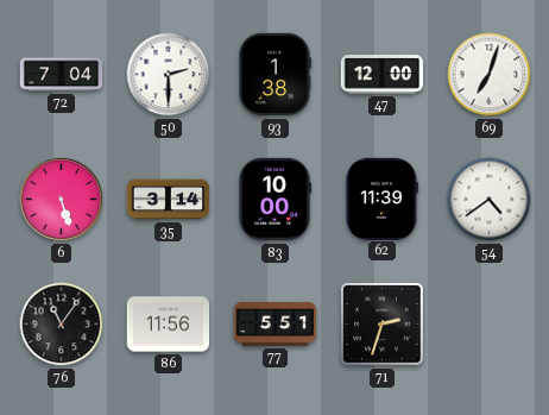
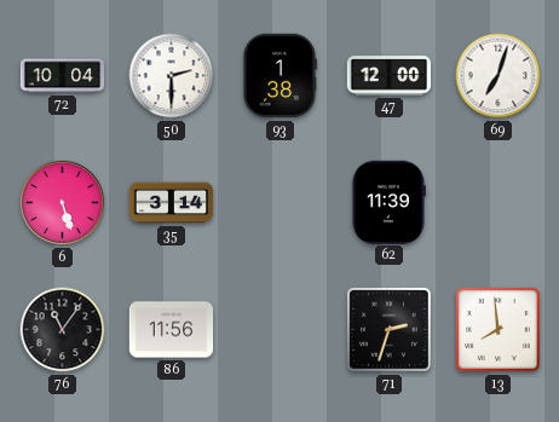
72: 7:04 -> 10:04 (63, 76)
83: 10:00 -> none (274, 200)
54: 4:39 -> none (490, 200)
77: 5:51 -> none (276, 325)
13: none -> 7:59 (499, 330)
